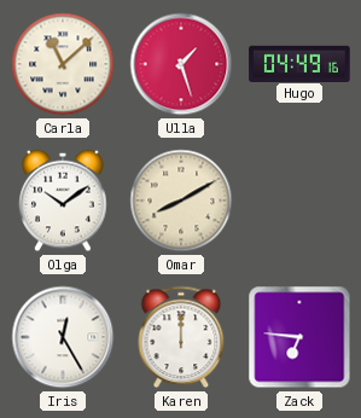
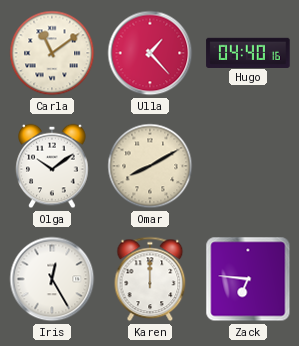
Carla: 11:08 -> 11:09 (52, 53)
Ulla: 1:27 -> 1:23 (150, 53)
Hugo: 04:49 -> 04:40 (248, 52)
